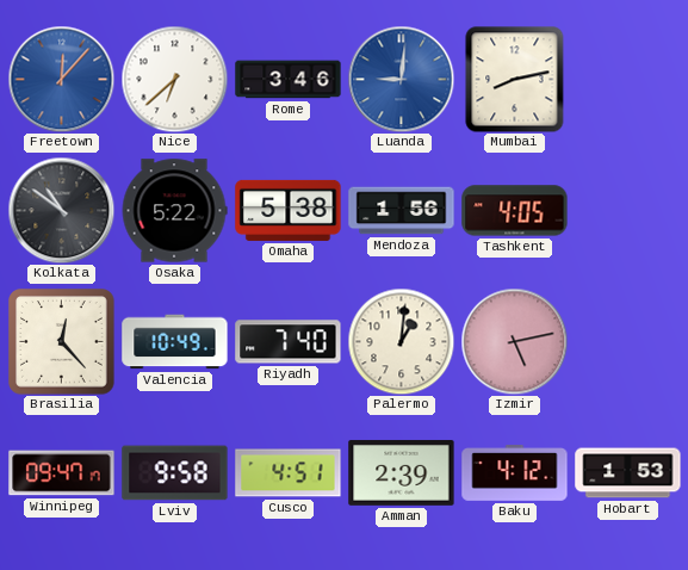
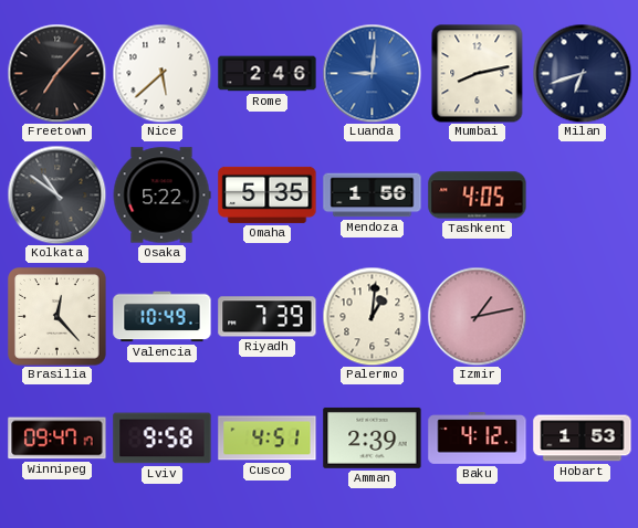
Freetown: 12:07 -> 7:07 (56, 73)
Freetown dial: blue -> black (56, 73)
Nice: 6:38 -> 5:38 (161, 73)
Rome: 3:46 -> 2:46 (268, 74)
Milan: none -> 6:42 (582, 73)
Omaha: 5:38 -> 5:35 (268, 194)
Riyadh: 7:40 -> 7:39 (268, 317)
Izmir: 5:13 -> 1:13 (477, 316)
